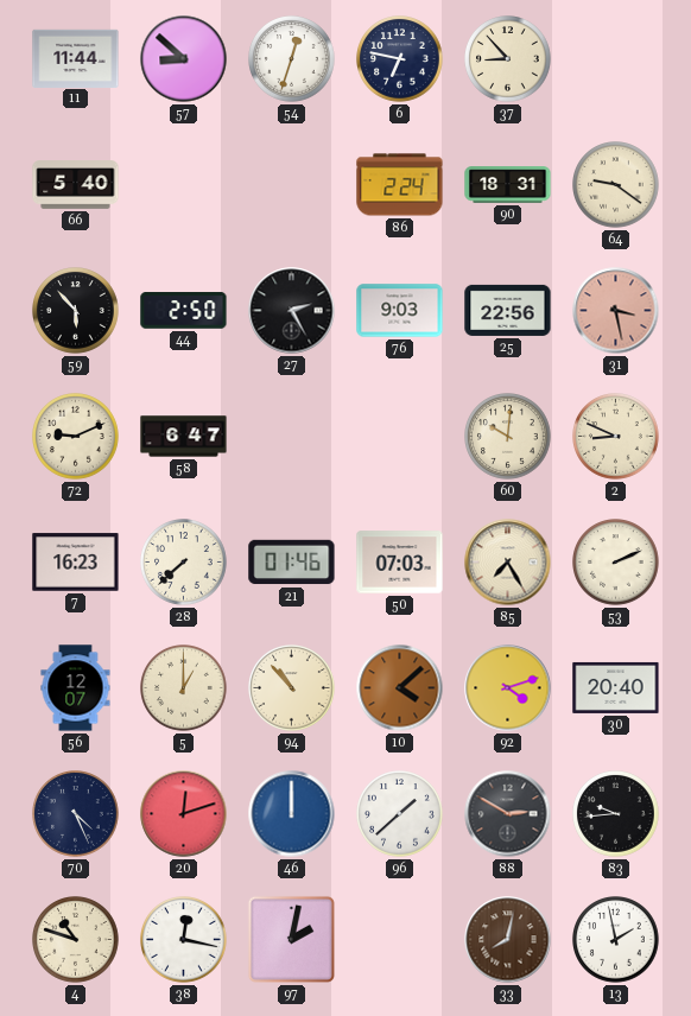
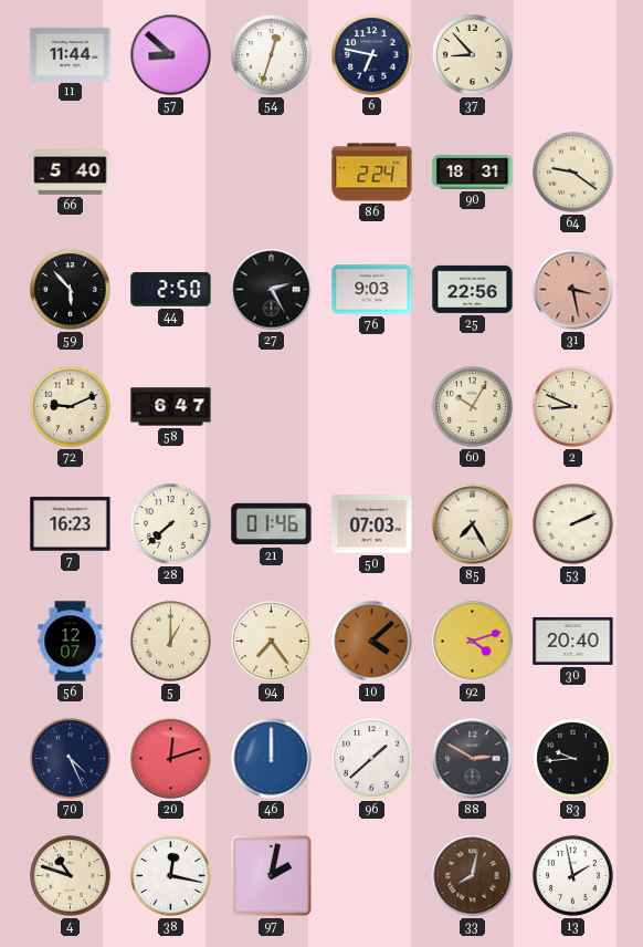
60: 10:01 -> 10:05 (473, 407)
94: 10:53 -> 7:24 (272, 642)
